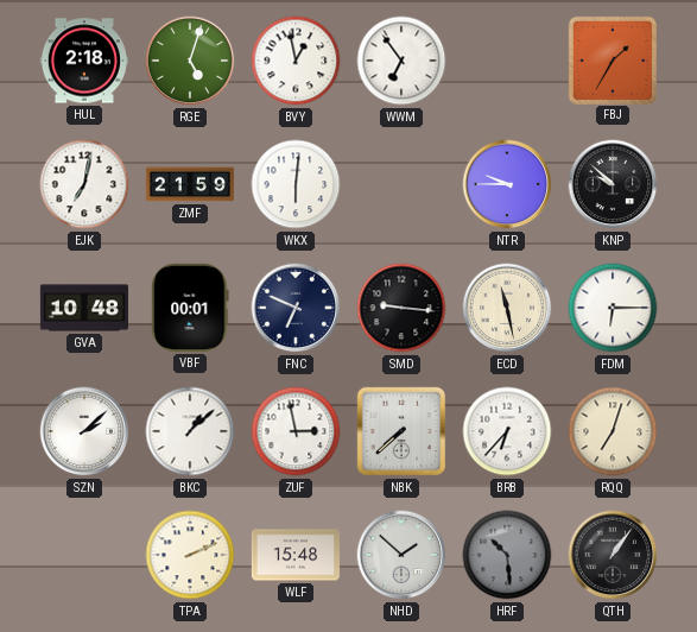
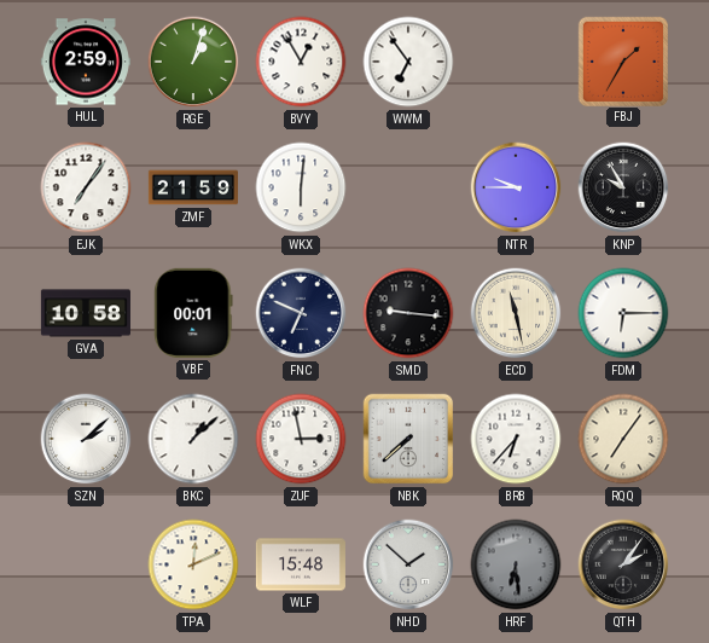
HUL: 2:18 -> 2:59 (86, 62)
RGE: 5:03 -> 1:03 (193, 62)
BVY: 12:58 -> 12:55 (301, 62)
EJK: 7:02 -> 7:06 (86, 187)
KNP: 9:52 -> 9:55 (623, 187)
GVA: 10:48 -> 10:58 (86, 313)
RQQ: 7:03 -> 7:06 (623, 439)
TPA: 2:11 -> 12:11 (193, 564)
HRF: 10:29 -> 6:29 (516, 564)
QTH: 1:06 -> 2:06 (623, 564)
